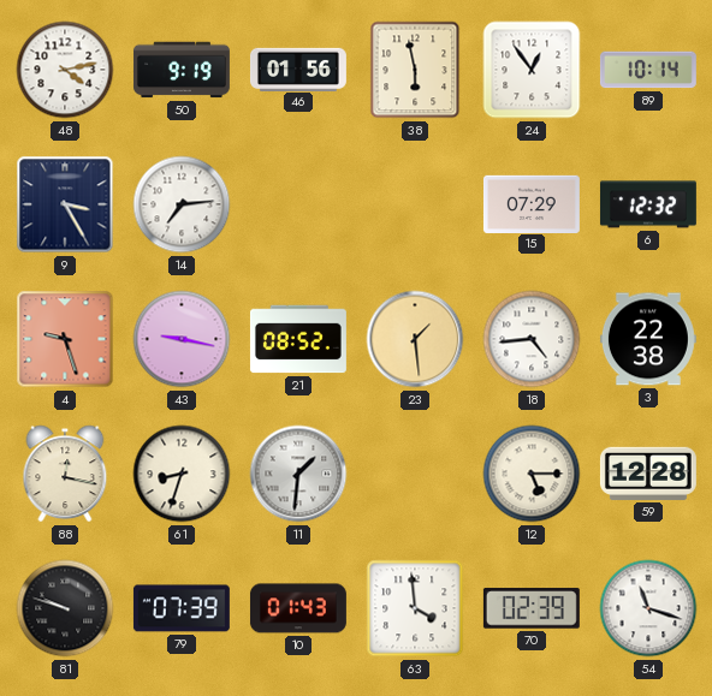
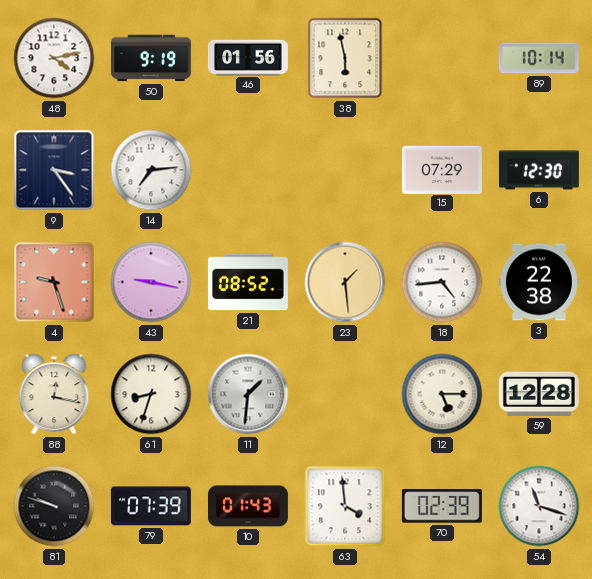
24: 12:54 -> none (532, 70)
9: 3:25 -> 3:24 (54, 170)
6: 12:32 -> 12:30 (539, 170)
